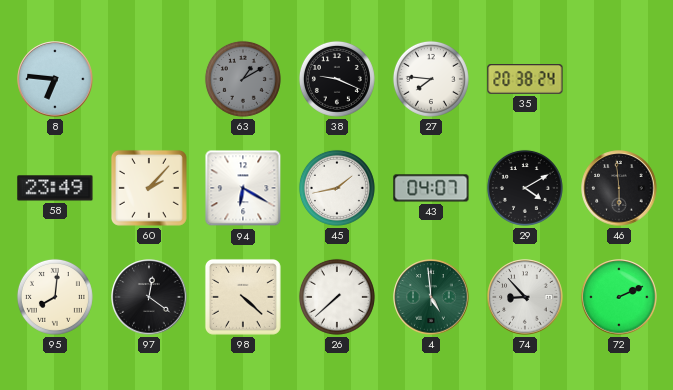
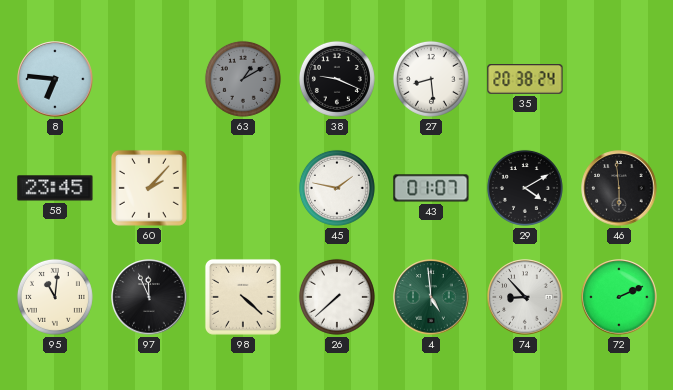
27: 7:46 -> 8:29 (431, 79)
58: 23:49 -> 23:45 (55, 188)
94: 6:20 -> none (243, 188)
45: 1:43 -> 1:47 (337, 188)
43: 04:07 -> 01:07 (431, 188)
95: 8:01 -> 11:01 (55, 297)
97: 12:21 -> 11:56 (149, 297)
